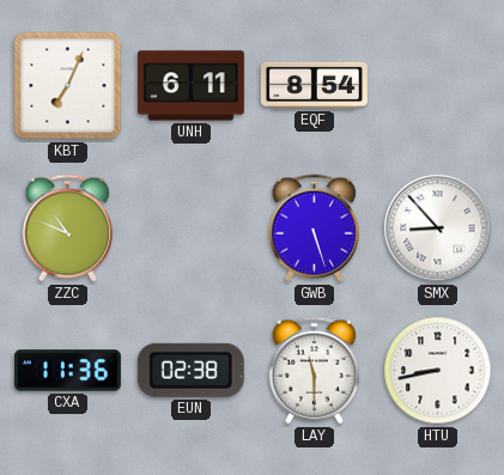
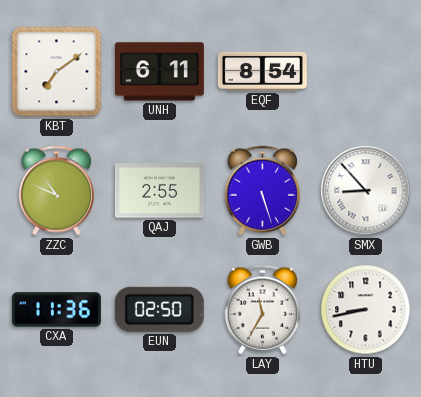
KBT: 7:04 -> 7:09 (57, 72)
QAJ: none -> 2:55 (159, 191)
EUN: 02:38 -> 02:50 (159, 309)
LAY: 11:30 -> 11:35 (262, 310)
